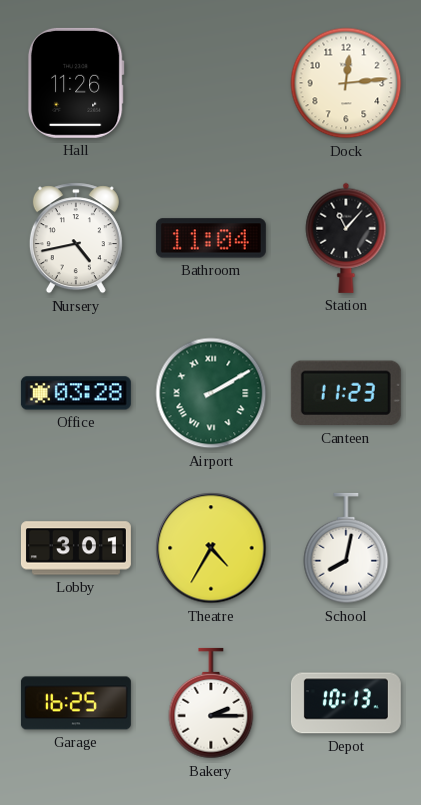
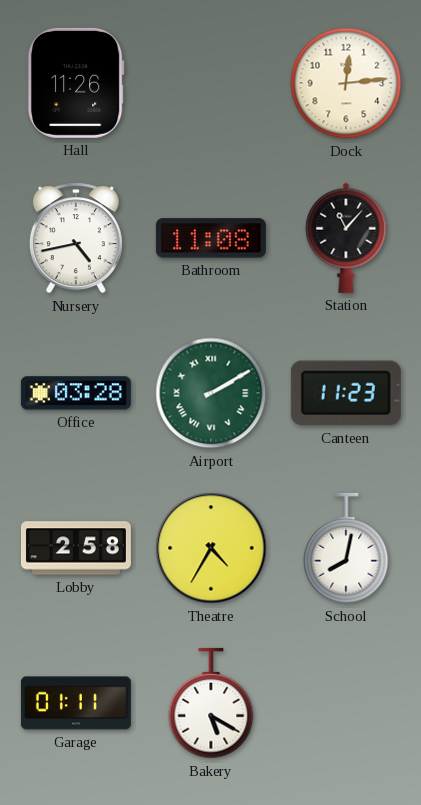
Bathroom: 11:04 -> 11:08 (211, 238)
Lobby: 3:01 -> 2:58 (76, 548)
Garage: 16:25 -> 01:11 (76, 703)
Bakery: 2:15 -> 5:20 (211, 703)
Depot: 10:13 -> none (346, 703)
